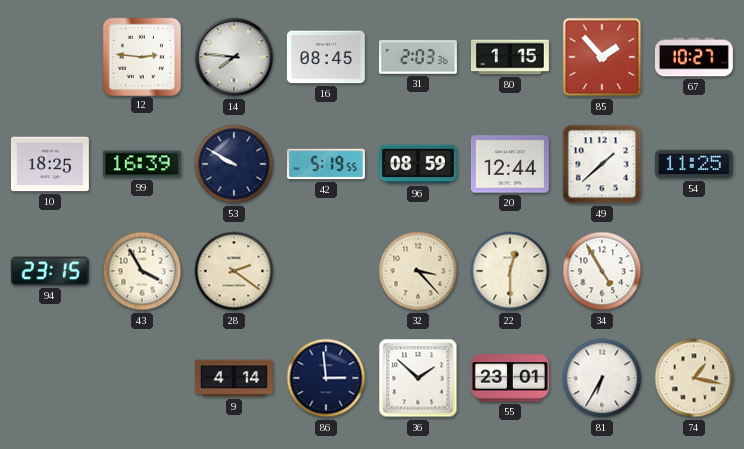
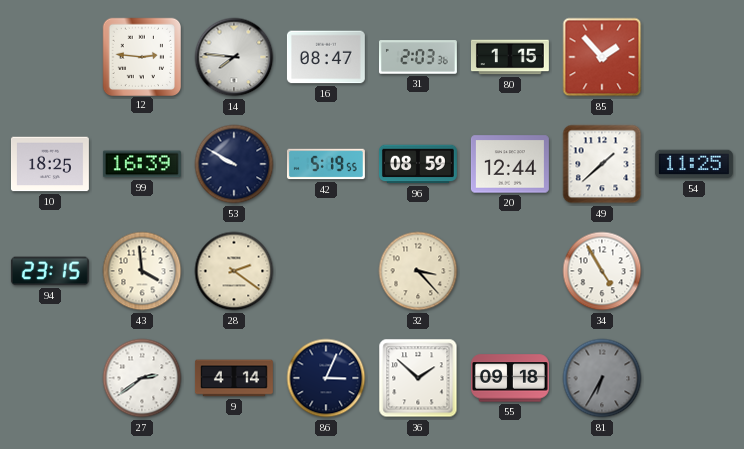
16: 08:45 -> 08:47 (326, 57)
67: 10:27 -> none (694, 57)
43: 3:55 -> 3:59 (142, 271)
22: 12:30 -> none (510, 271)
27: none -> 2:39 (142, 378)
86: 2:59 -> 3:04 (326, 378)
55: 23:01 -> 09:18 (510, 378)
81 dial: white -> grey (602, 378)
74: 1:17 -> none (694, 378)
